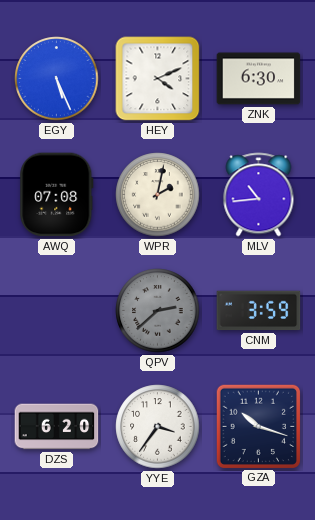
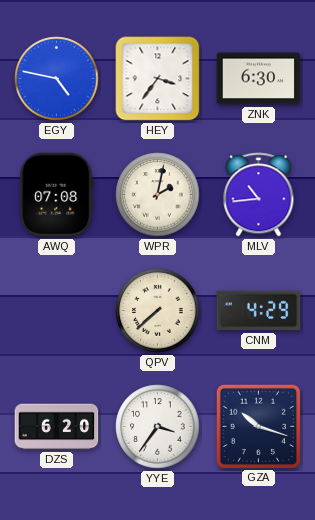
EGY: 5:26 -> 4:47 (57, 79)
HEY: 4:11 -> 3:36 (158, 79)
QPV: 2:38 -> 7:38 (158, 311)
QPV dial: grey -> cream (158, 311)
CNM: 3:59 -> 4:29 (259, 311)
